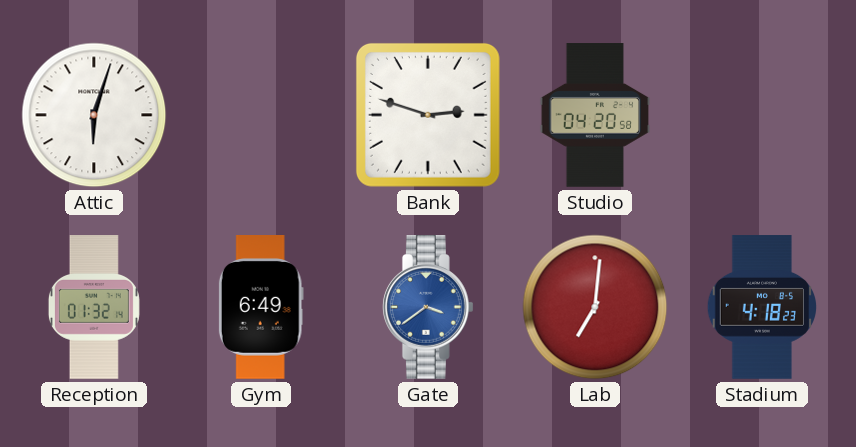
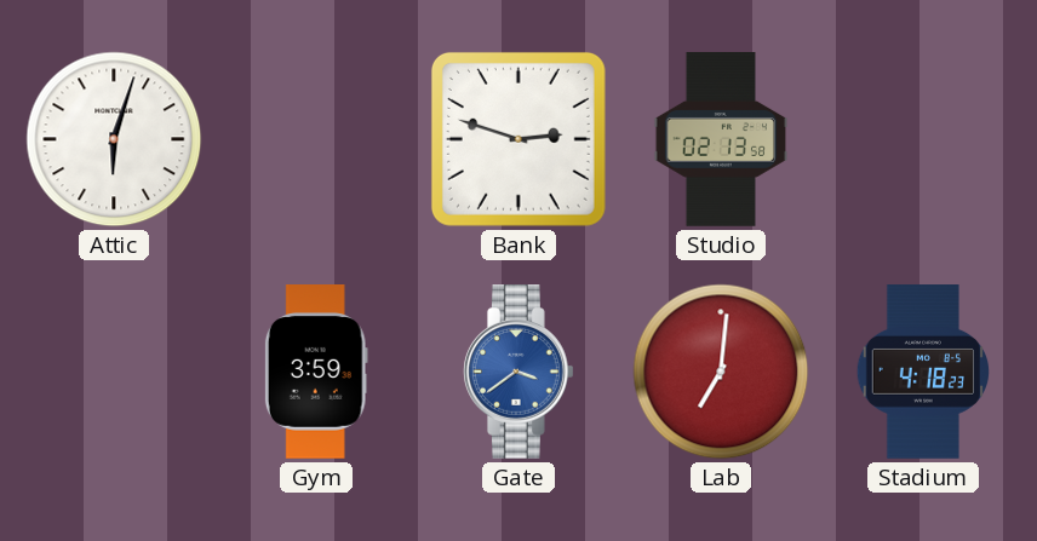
Studio: 04:20 -> 02:13 (721, 139)
Reception: 01:32 -> none (94, 307)
Gym: 6:49 -> 3:59 (316, 373)
